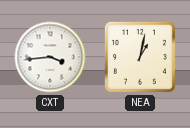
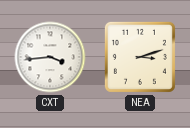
NEA: 1:02 -> 3:12 (140, 57)
